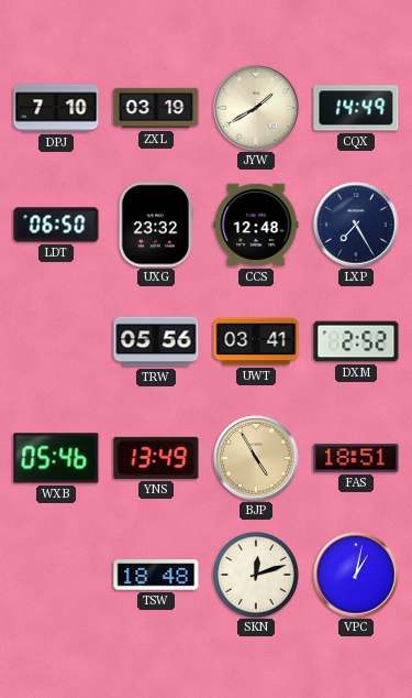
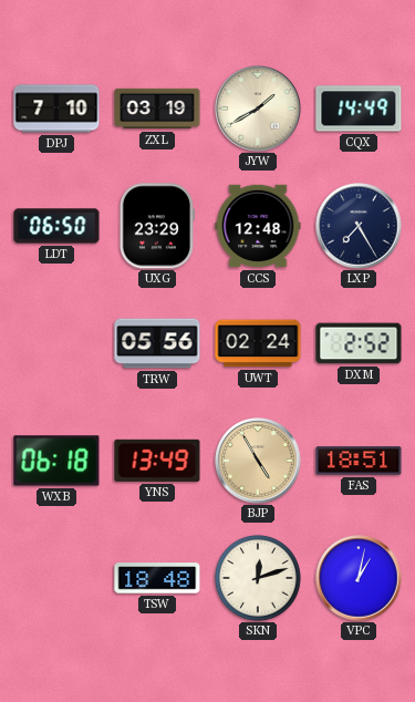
UXG: 23:32 -> 23:29 (157, 226)
UWT: 03:41 -> 02:24 (258, 343)
WXB: 05:46 -> 06:18 (56, 461)
